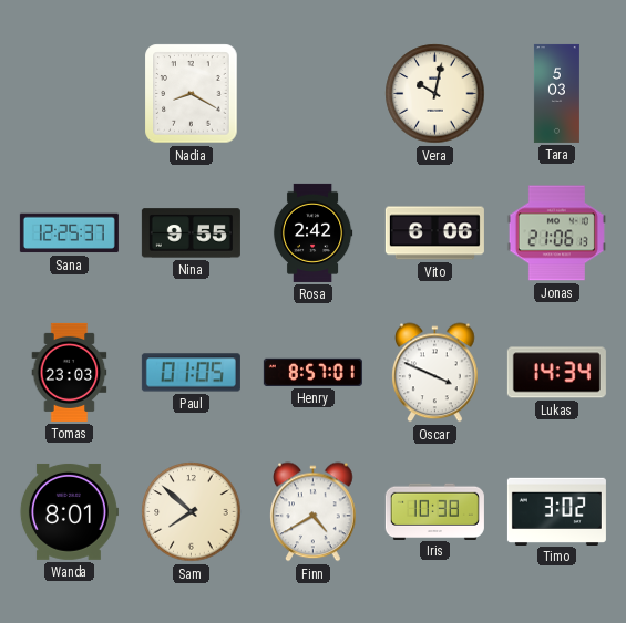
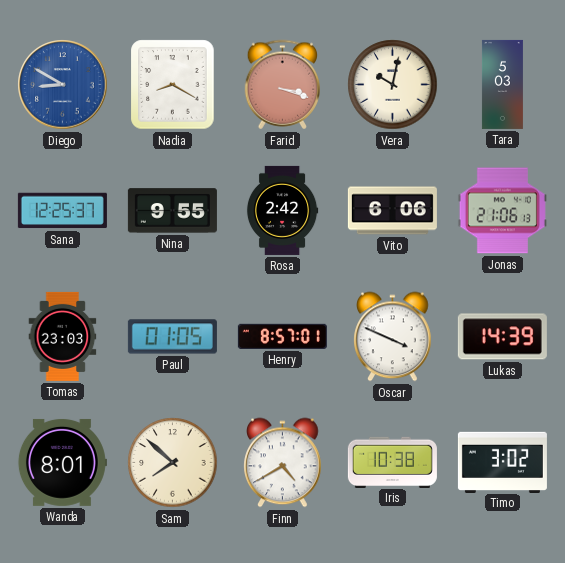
Diego: none -> 8:50 (63, 85)
Farid: none -> 3:18 (283, 85)
Lukas: 14:34 -> 14:39 (502, 337)
